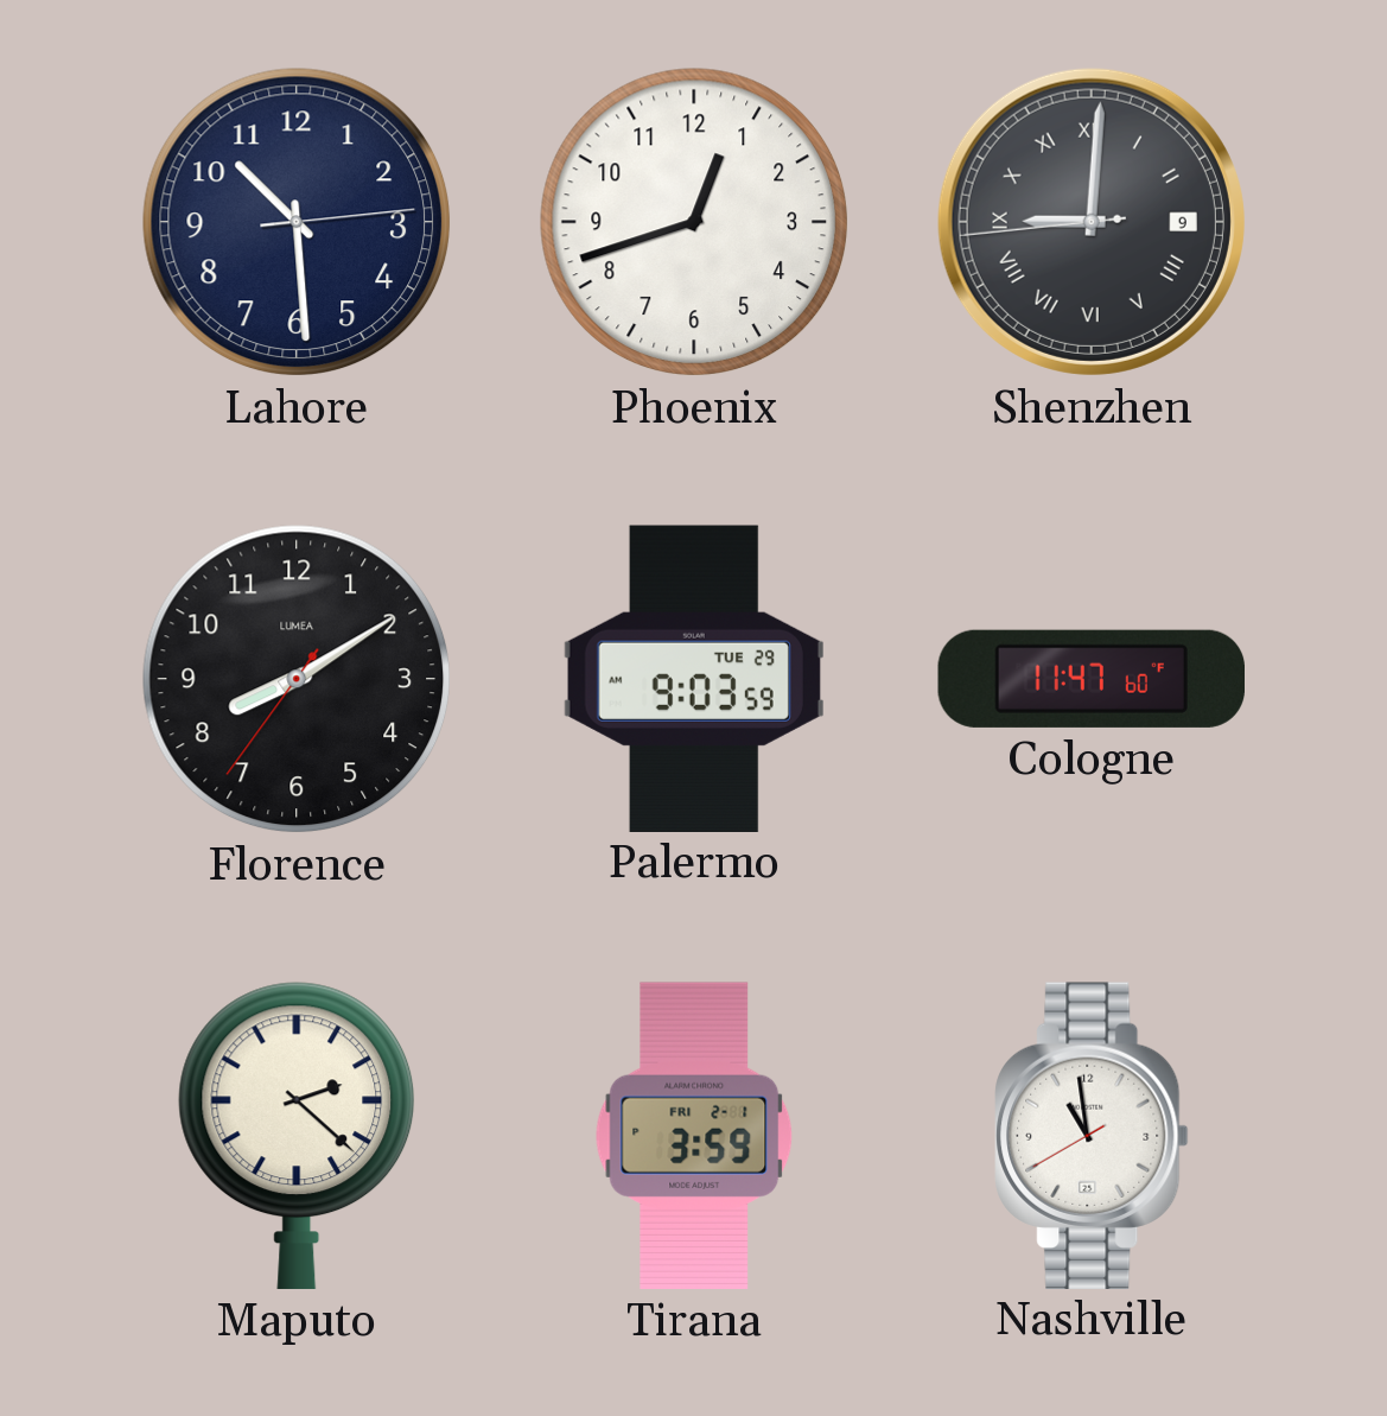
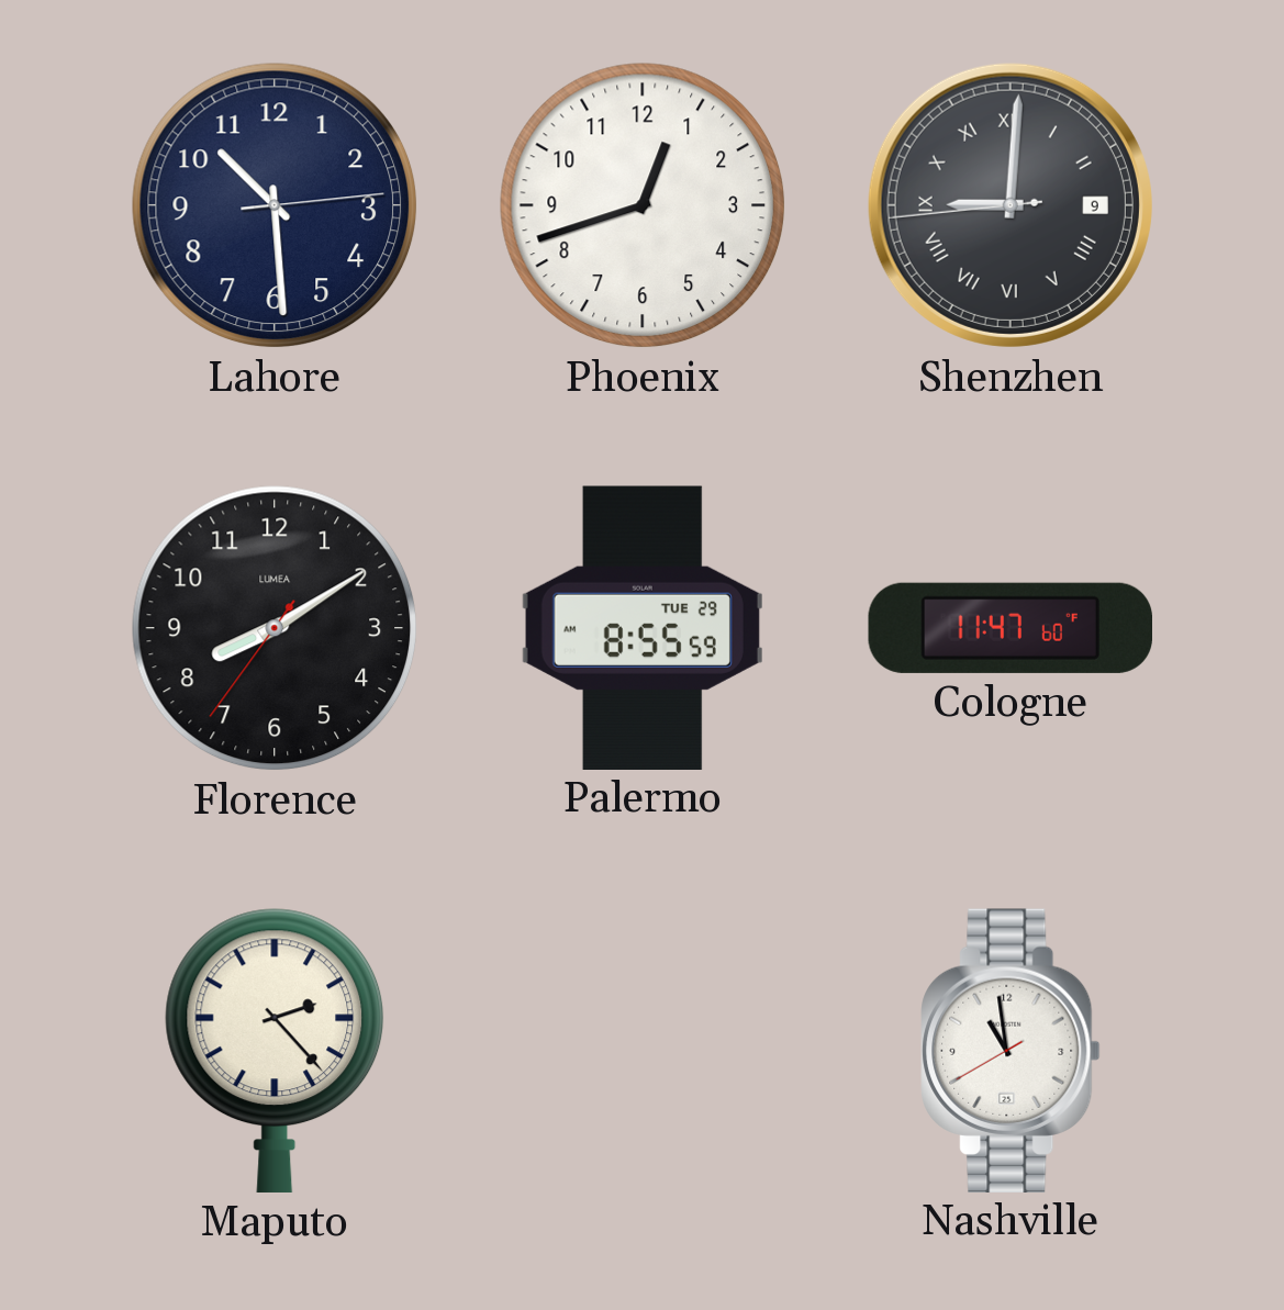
Palermo: 9:03 -> 8:55 (643, 627)
Maputo: 2:22 -> 2:23 (275, 1051)
Tirana: 3:59 -> none (694, 1136)
